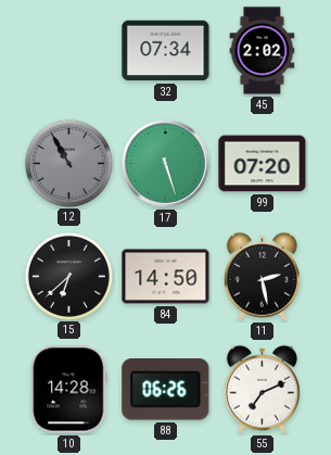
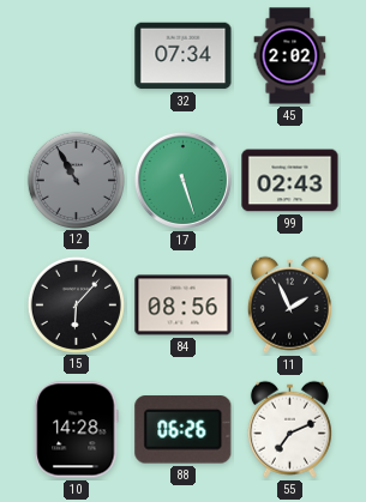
99: 07:20 -> 02:43 (290, 181)
15: 6:38 -> 6:07 (76, 304)
84: 14:50 -> 08:56 (184, 306)
11: 2:28 -> 1:56 (289, 304)
